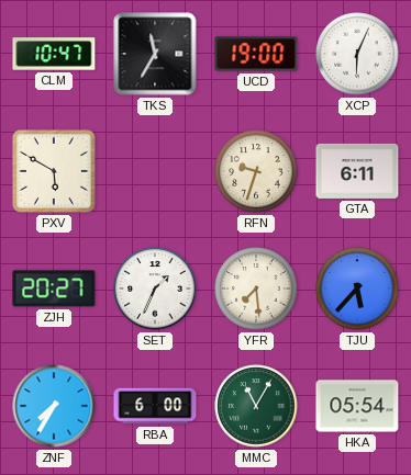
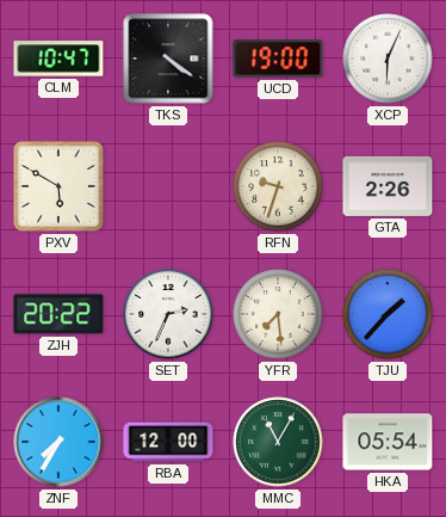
TKS: 11:35 -> 4:21 (168, 59)
GTA: 6:11 -> 2:26 (388, 186)
ZJH: 20:27 -> 20:22 (58, 314)
SET: 1:34 -> 2:34 (168, 314)
TJU: 5:37 -> 1:37 (388, 314)
RBA: 6:00 -> 12:00 (168, 442)
